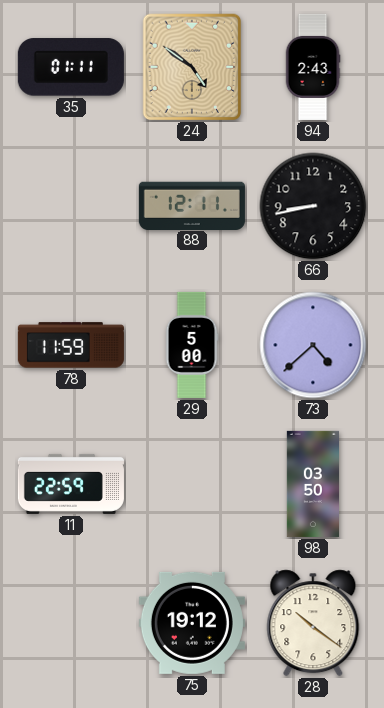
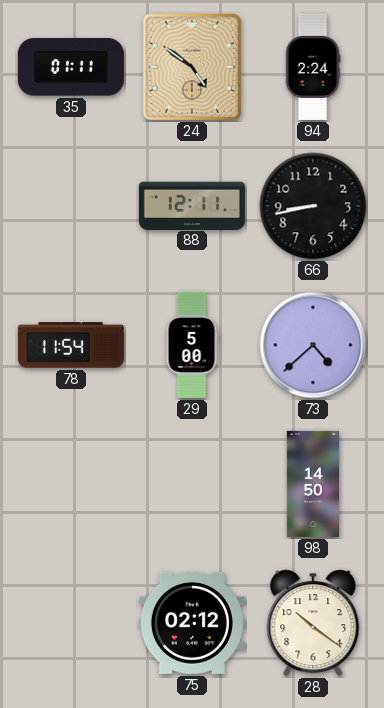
94: 2:43 -> 2:24 (313, 67)
78: 11:59 -> 11:54 (71, 345)
11: 22:59 -> none (71, 484)
98: 03:50 -> 14:50 (312, 484)
75: 19:12 -> 02:12 (192, 623)
